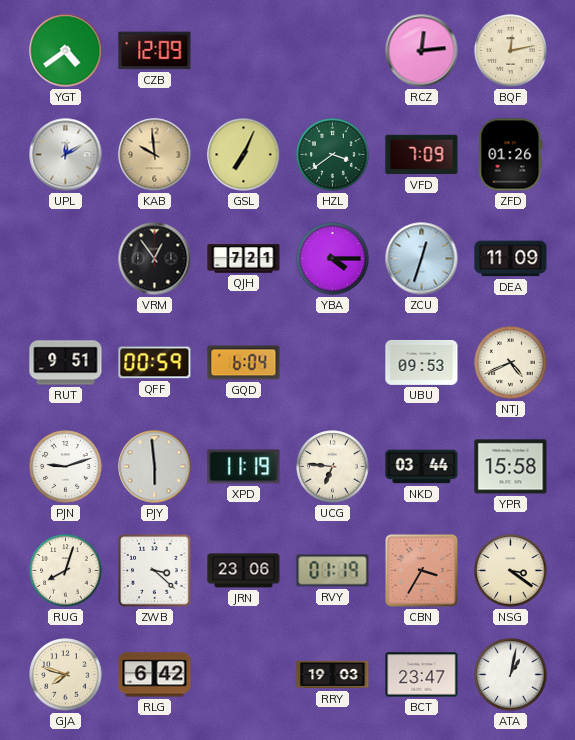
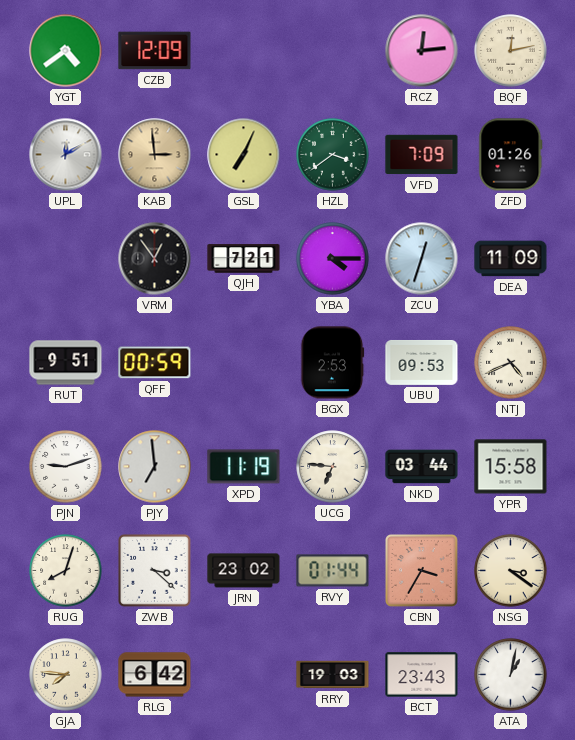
KAB: 9:59 -> 2:59 (155, 155)
GQD: 6:04 -> none (244, 363)
BGX: none -> 2:53 (333, 363)
PJY: 5:59 -> 6:59 (155, 467)
JRN: 23:06 -> 23:02 (244, 571)
RVY: 01:19 -> 01:44 (333, 571)
GJA: 7:48 -> 7:46 (66, 675)
BCT: 23:47 -> 23:43 (422, 675)
